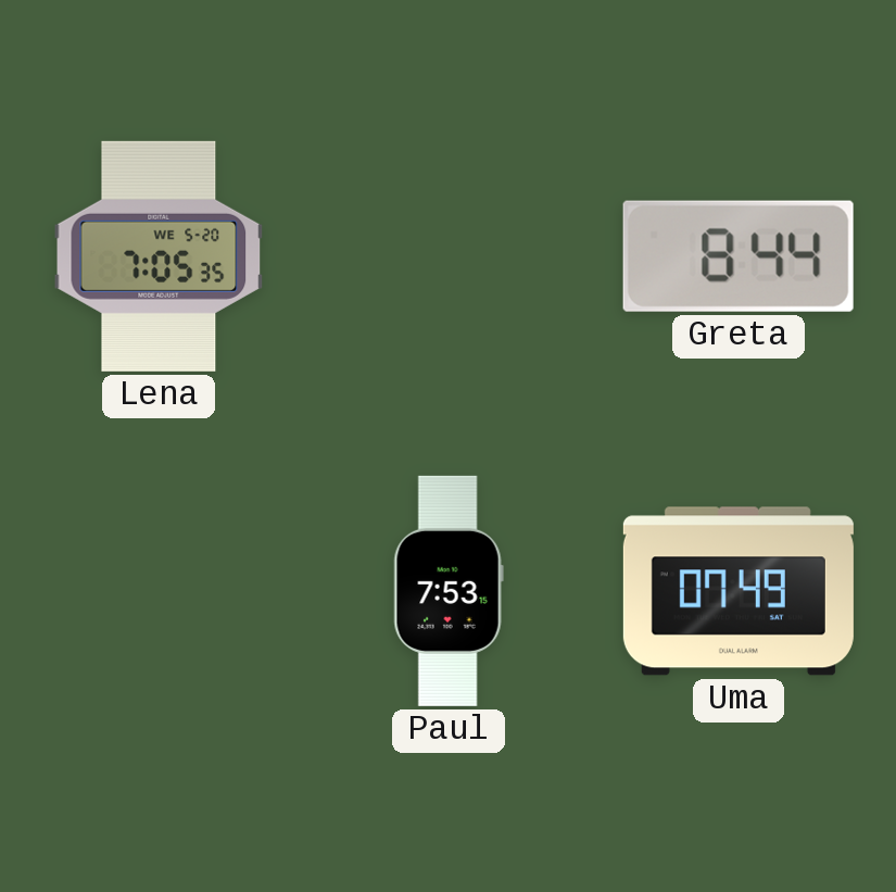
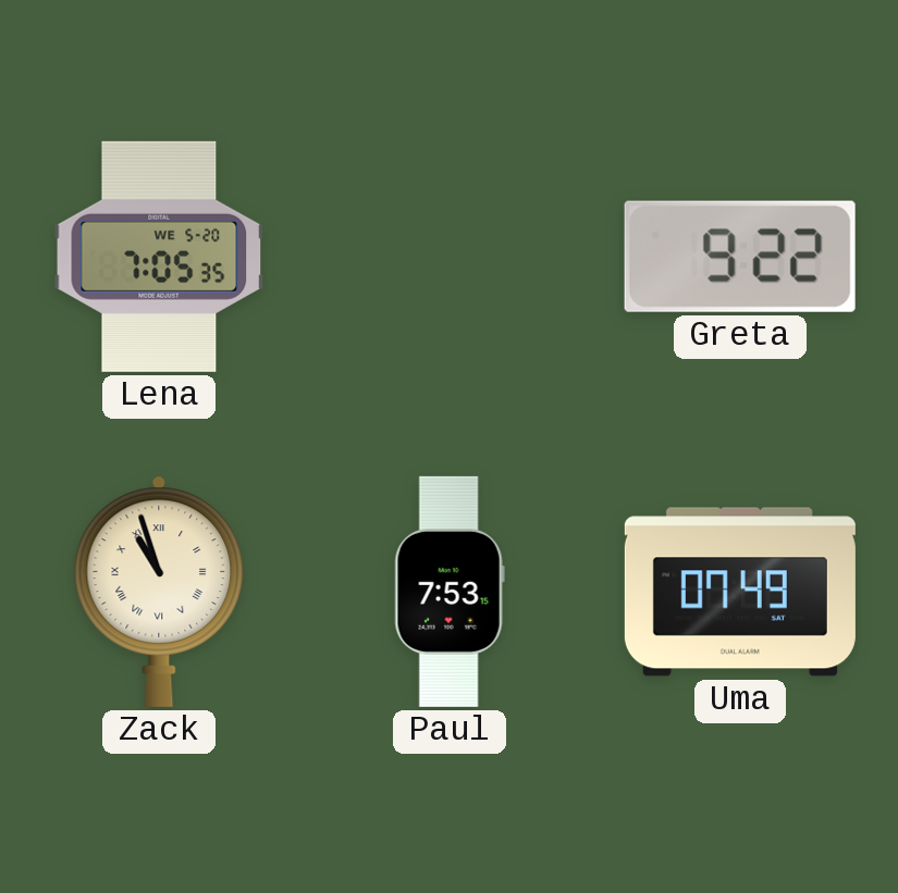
Greta: 8:44 -> 9:22 (740, 257)
Zack: none -> 10:57 (159, 592)
